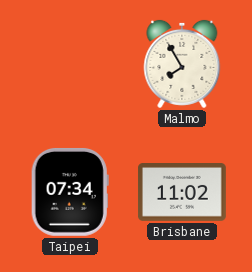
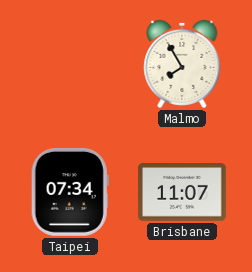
Brisbane: 11:02 -> 11:07 (183, 193)
